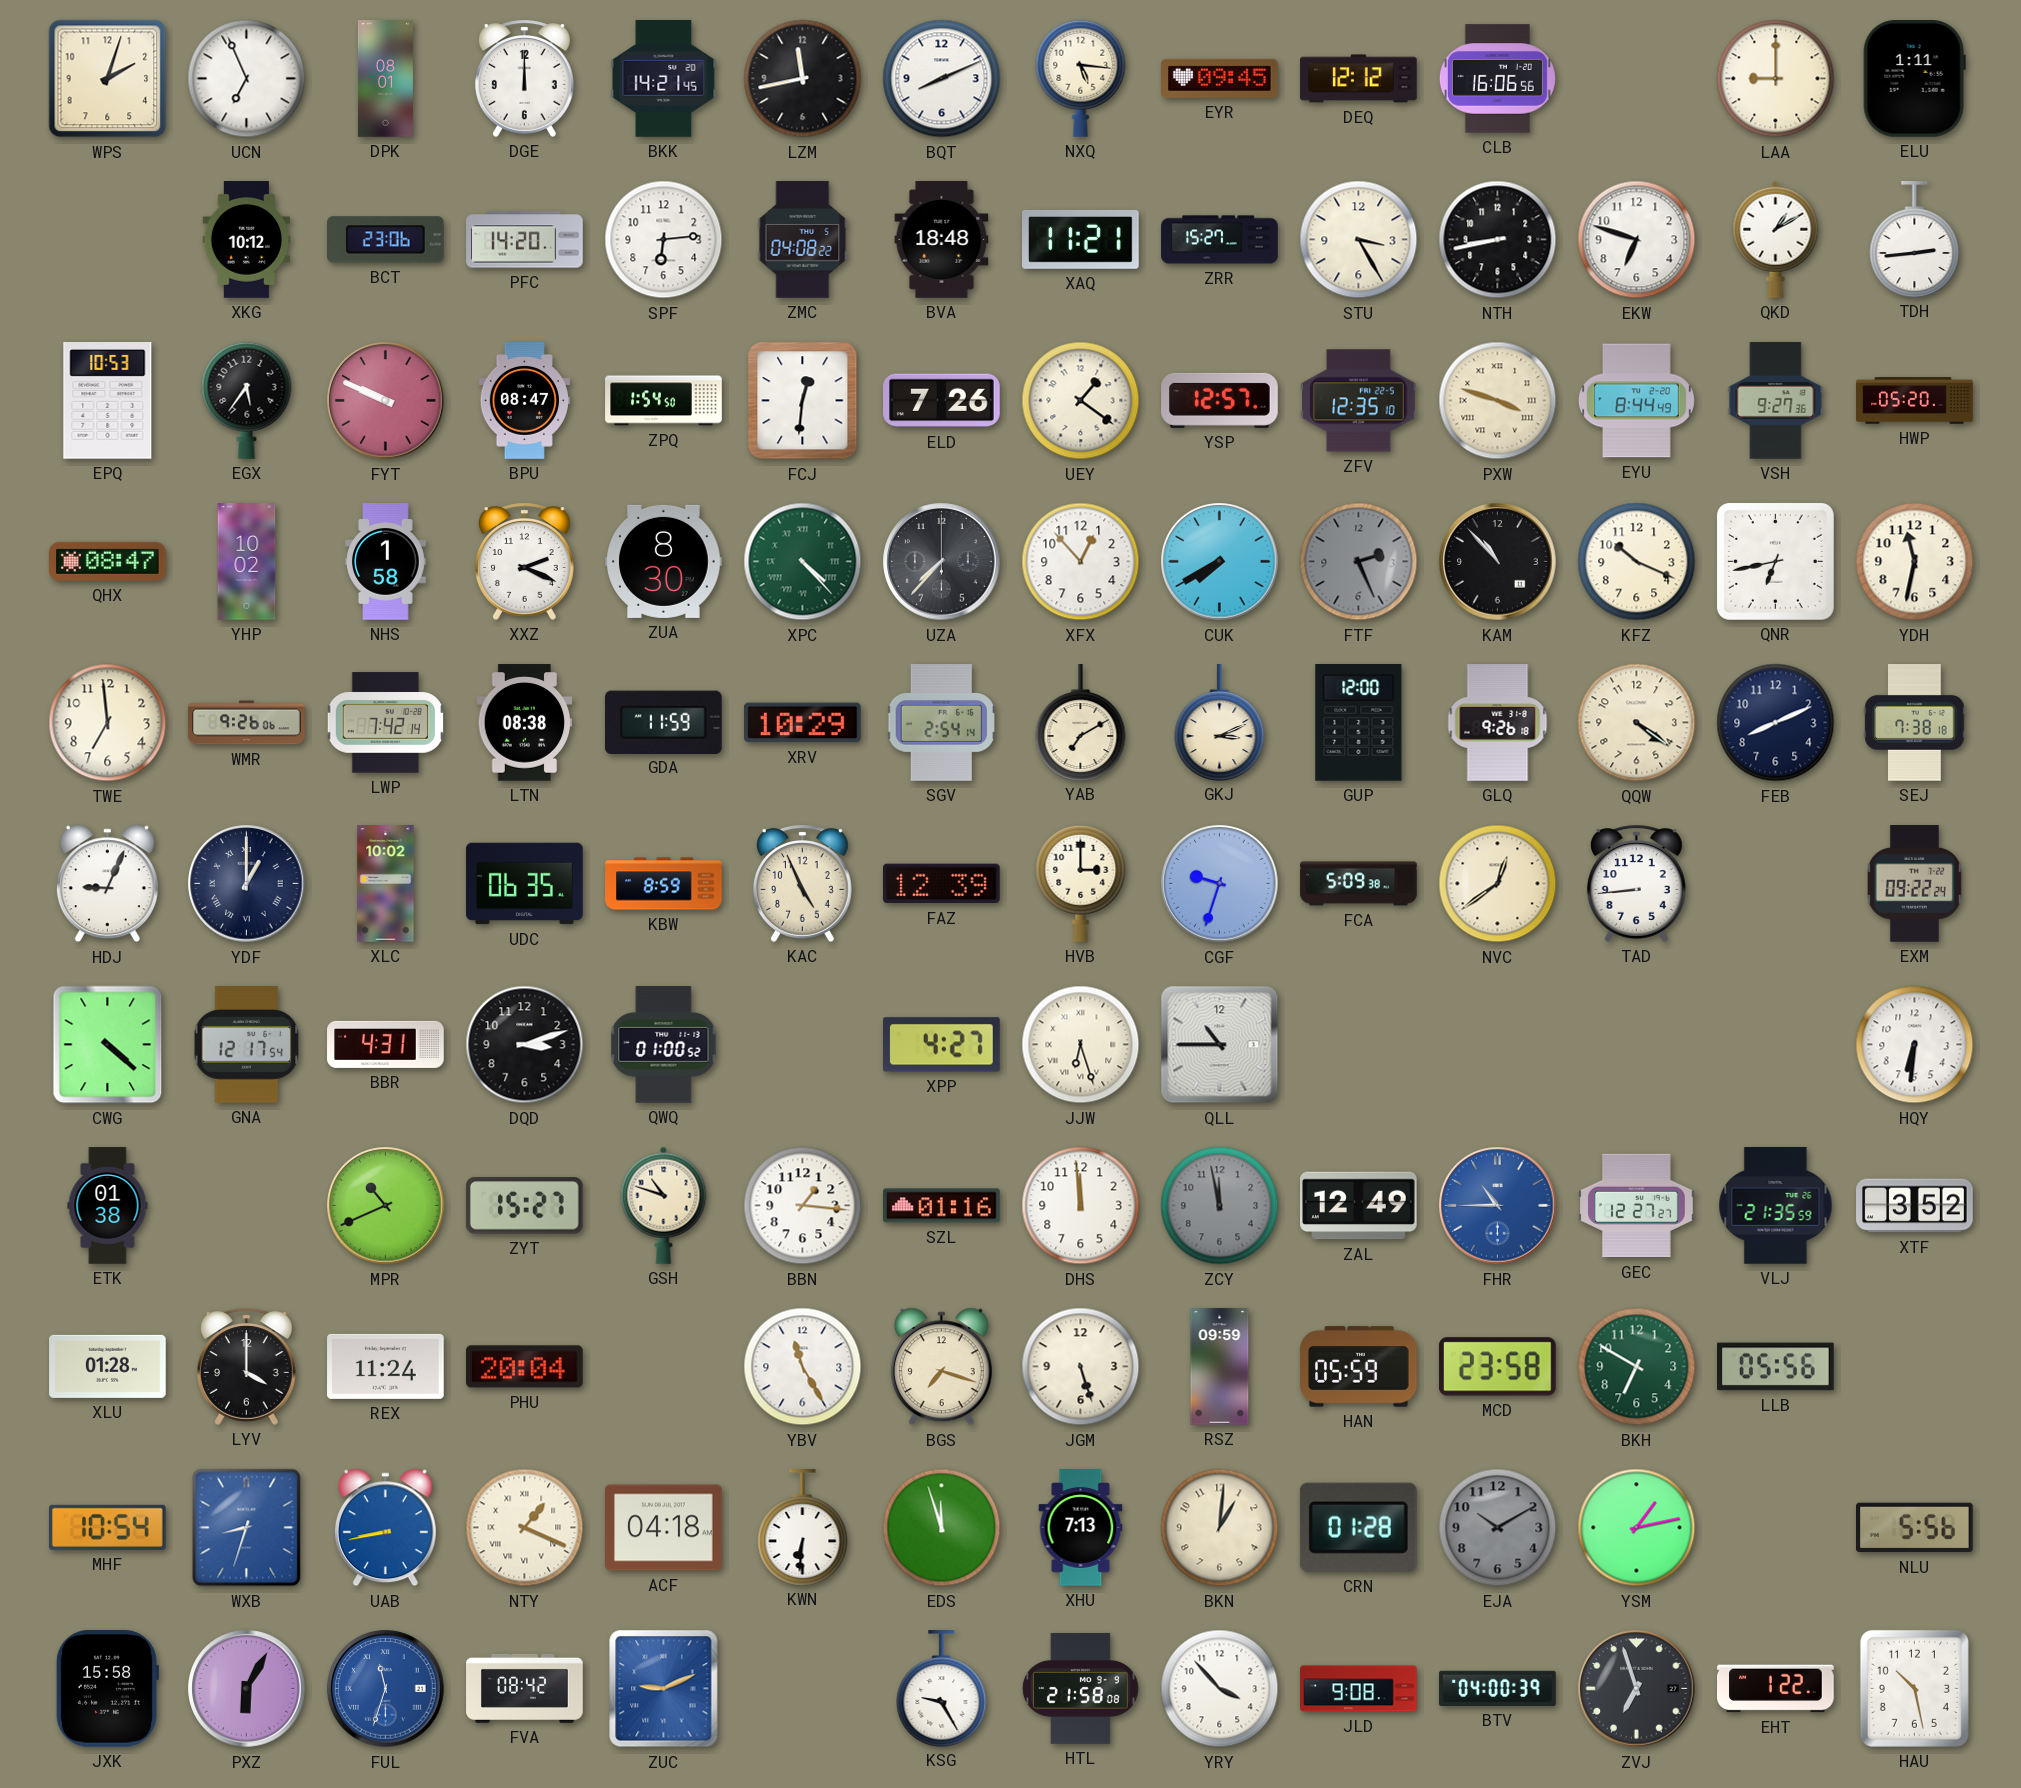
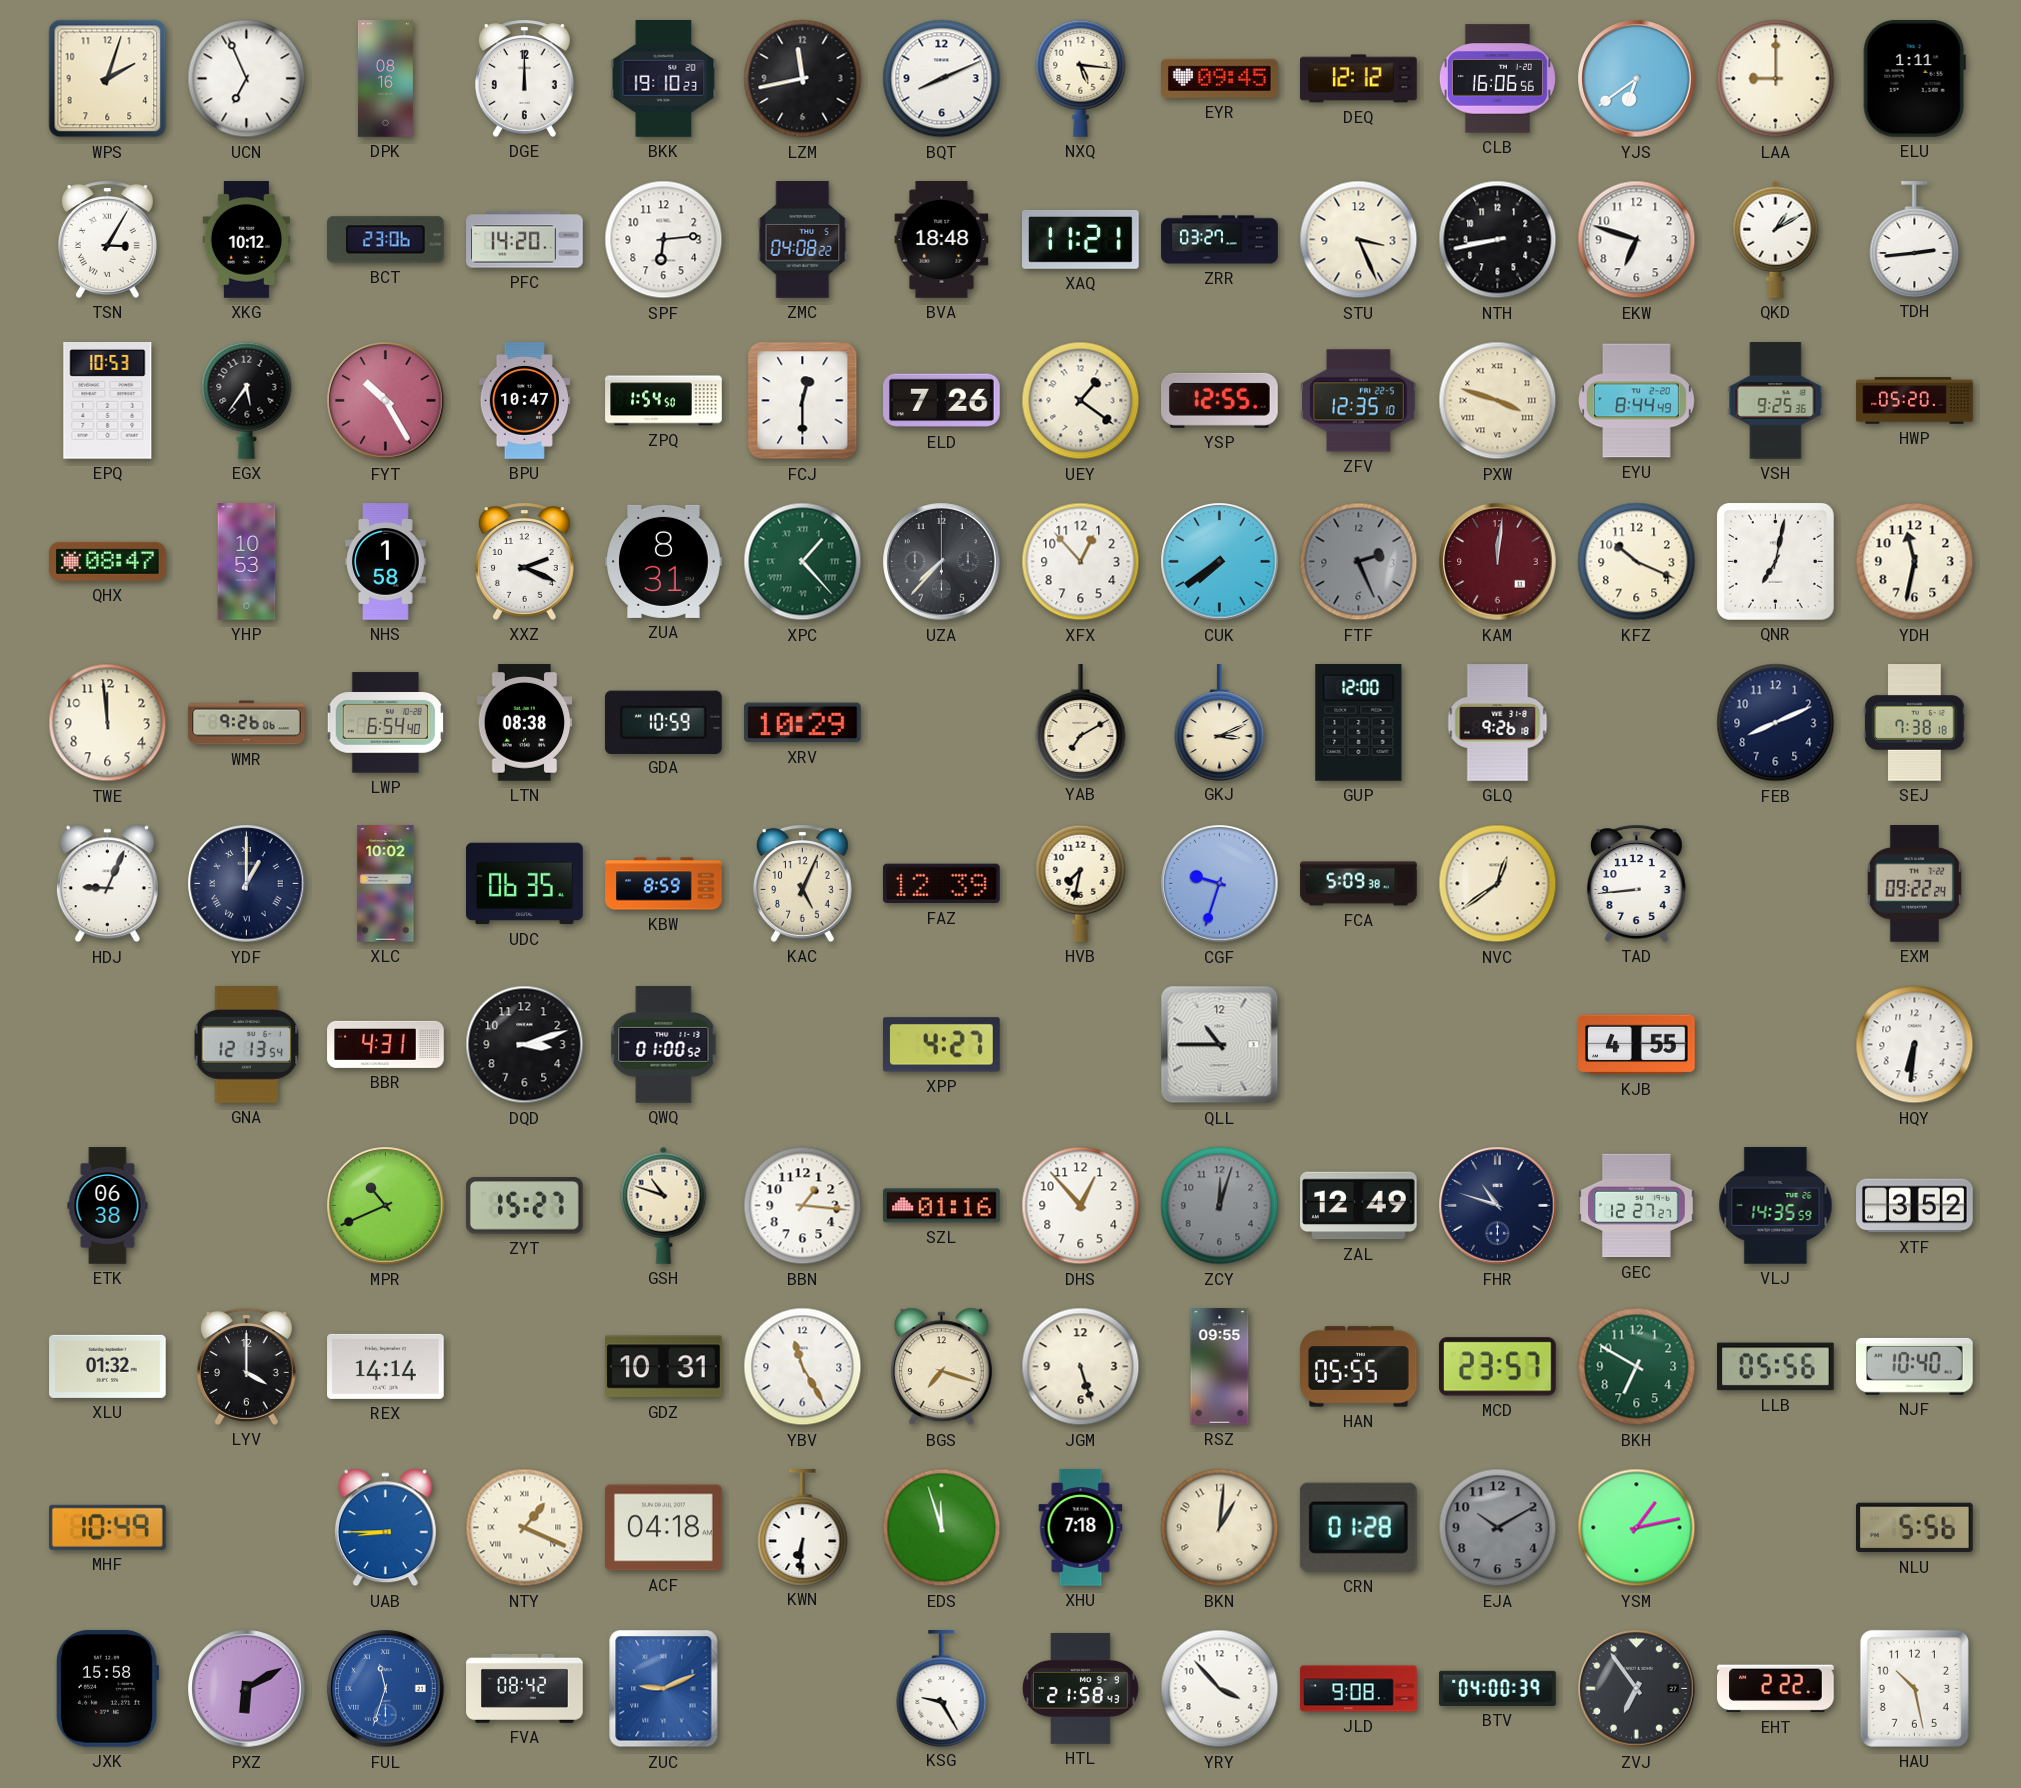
DPK: 08:01 -> 08:16 (385, 79)
BKK: 14:21 -> 19:10 (664, 79)
YJS: none -> 6:39 (1637, 79)
TSN: none -> 3:05 (107, 239)
ZRR: 15:27 -> 03:27 (1220, 240)
STU: 3:25 -> 3:26 (1359, 240)
FYT: 9:49 -> 10:25 (386, 401)
BPU: 08:47 -> 10:47 (524, 401)
FCJ: 12:31 -> 12:30 (803, 401)
YSP: 12:57 -> 12:55 (1220, 400)
VSH: 9:27 -> 9:25 (1776, 401)
YHP: 10:02 -> 10:53 (247, 562)
ZUA: 8:30 -> 8:31 (664, 561)
XPC: 4:23 -> 1:23 (803, 562)
CUK: 7:40 -> 7:39 (1220, 562)
KAM: 10:53 -> 12:01 (1498, 562)
KAM dial: black -> burgundy (1498, 562)
QNR: 6:43 -> 7:02 (1775, 561)
TWE: 6:59 -> 11:59 (108, 723)
LWP: 7:42 -> 6:54 (385, 723)
GDA: 11:59 -> 10:59 (663, 722)
SGV: 2:54 -> none (942, 723)
QQW: 4:21 -> none (1637, 723)
KAC: 4:56 -> 5:04 (802, 883)
HVB: 3:00 -> 7:32 (1081, 883)
CWG: 4:22 -> none (108, 1045)
GNA: 12:17 -> 12:13 (247, 1045)
JJW: 6:27 -> none (1081, 1045)
KJB: none -> 4:55 (1637, 1045)
ETK: 01:38 -> 06:38 (108, 1206)
DHS: 11:59 -> 12:53 (1081, 1206)
ZCY: 11:58 -> 12:03 (1220, 1206)
FHR: 10:45 -> 10:48 (1498, 1206)
FHR dial: blue -> navy (1498, 1206)
VLJ: 21:35 -> 14:35 (1776, 1206)
XLU: 01:28 -> 01:32 (108, 1366)
REX: 11:24 -> 14:14 (386, 1366)
PHU: 20:04 -> none (525, 1367)
GDZ: none -> 10:31 (664, 1367)
RSZ: 09:59 -> 09:55 (1220, 1367)
HAN: 05:59 -> 05:55 (1359, 1367)
MCD: 23:58 -> 23:57 (1498, 1367)
NJF: none -> 10:40 (1915, 1366)
MHF: 10:54 -> 10:49 (108, 1527)
WXB: 8:33 -> none (247, 1528)
UAB: 8:43 -> 8:45 (385, 1528)
XHU: 7:13 -> 7:18 (1081, 1528)
PXZ: 6:05 -> 6:10 (247, 1689)
HTL: 21:58:08 -> 21:58:43 (1080, 1688)
ZVJ: 6:57 -> 6:54 (1637, 1689)
EHT: 1:22 -> 2:22 (1776, 1689)
